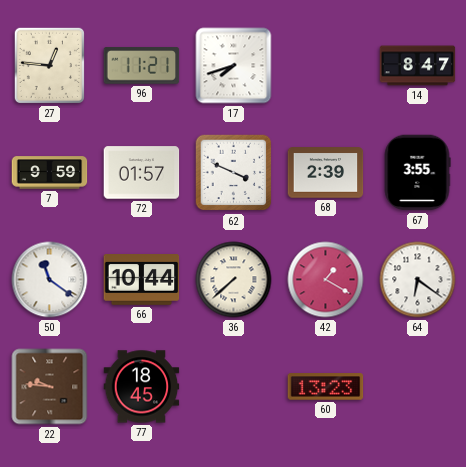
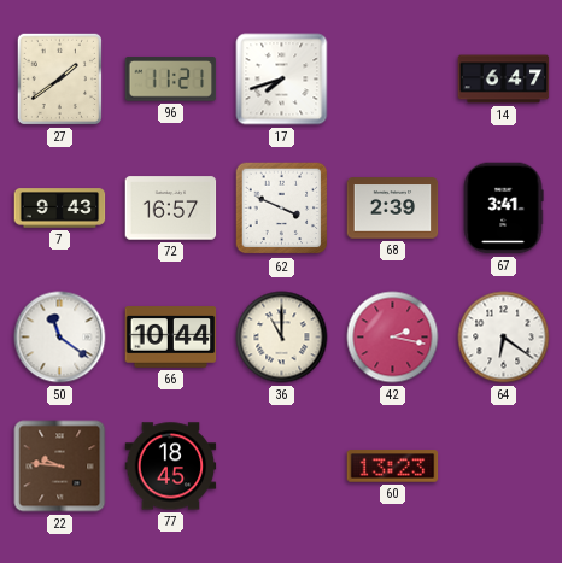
27: 12:46 -> 1:39 (59, 78)
14: 8:47 -> 6:47 (504, 80)
7: 9:59 -> 9:43 (60, 209)
72: 01:57 -> 16:57 (171, 209)
67: 3:55 -> 3:41 (503, 209)
36: 7:38 -> 11:00 (282, 338)
42: 1:20 -> 2:17 (393, 338)
